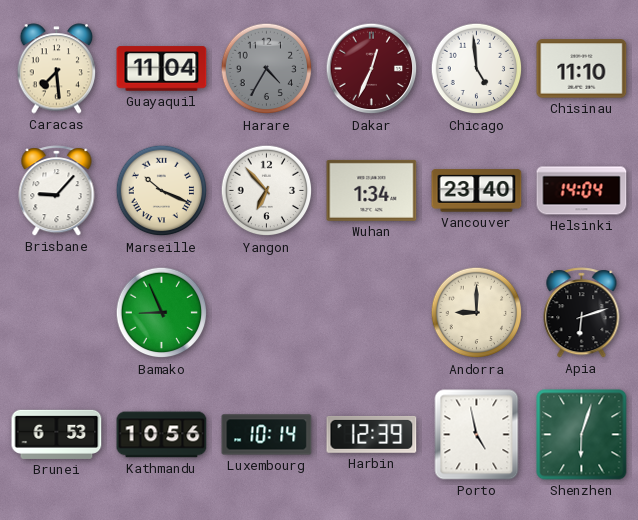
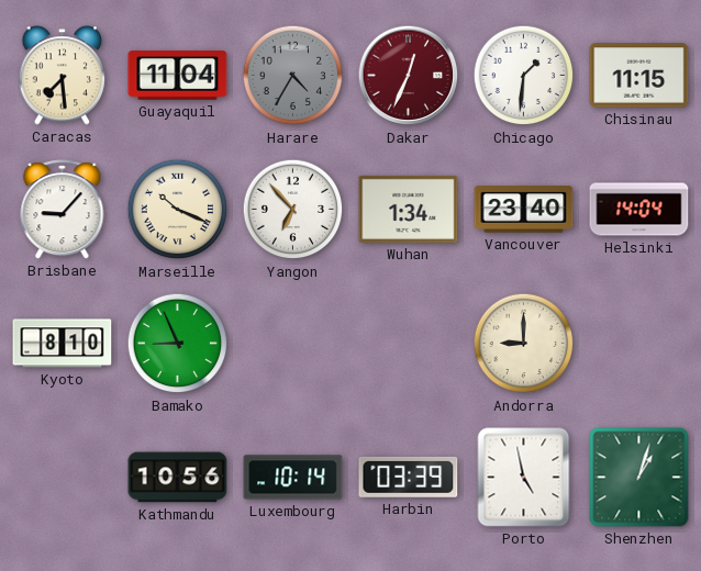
Chicago: 4:59 -> 1:31 (524, 76)
Chisinau: 11:10 -> 11:15 (639, 76)
Kyoto: none -> 8:10 (63, 344)
Apia: 6:12 -> none (582, 313)
Brunei: 6:53 -> none (57, 434)
Harbin: 12:39 -> 03:39 (409, 477)
Shenzhen: 6:03 -> 1:03 (639, 478)
